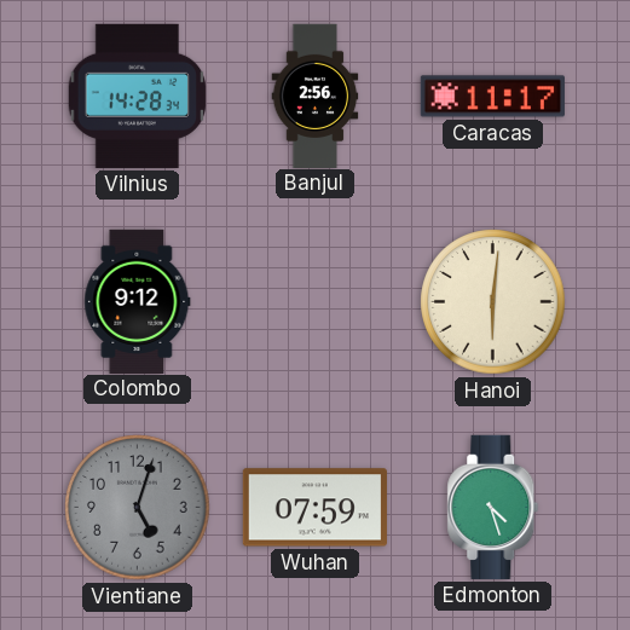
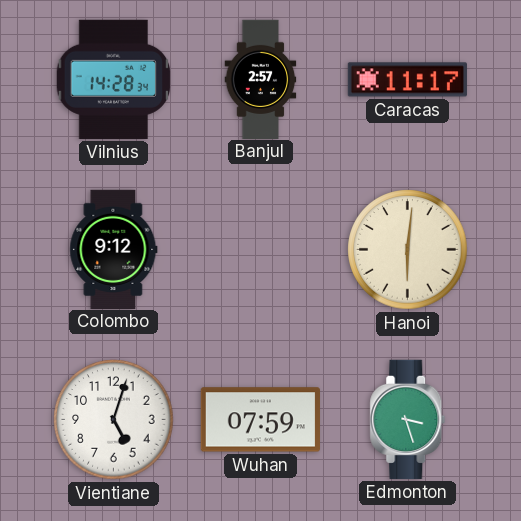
Banjul: 2:56 -> 2:57 (261, 79)
Vientiane dial: grey -> white (114, 420)
Edmonton: 4:27 -> 3:27 (408, 419)
